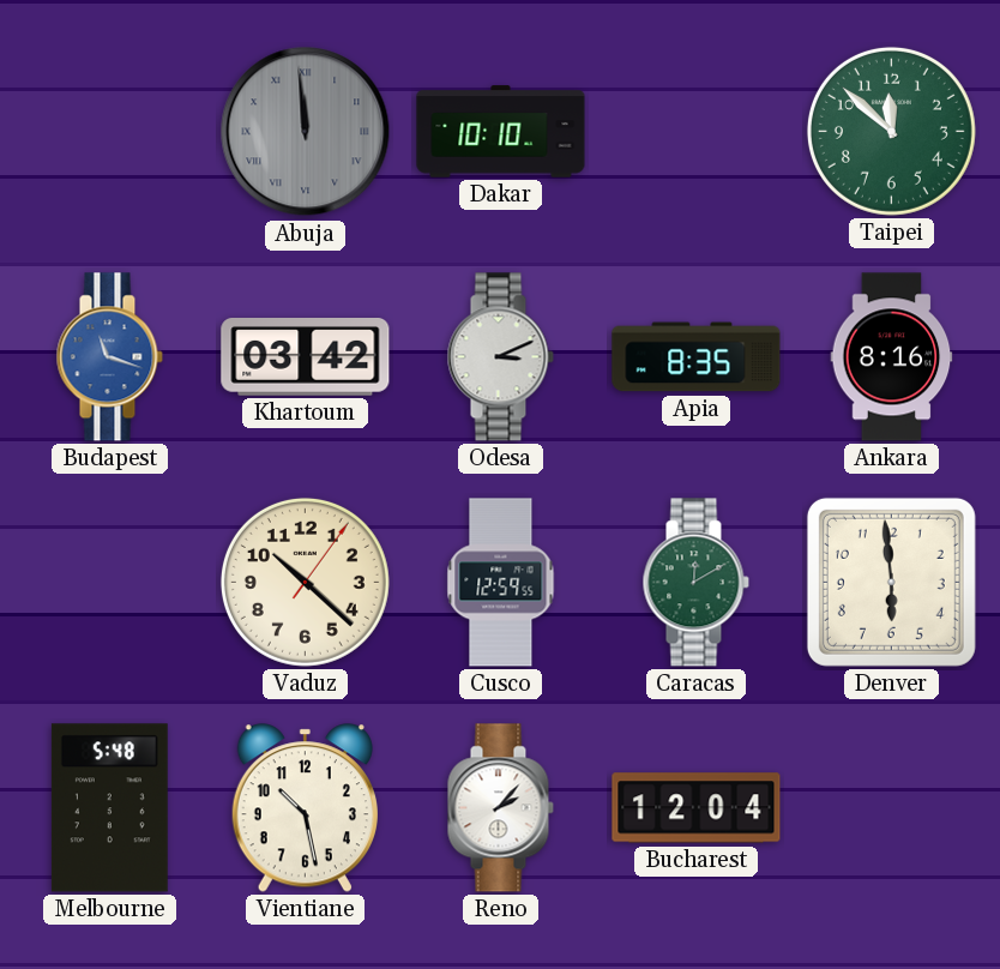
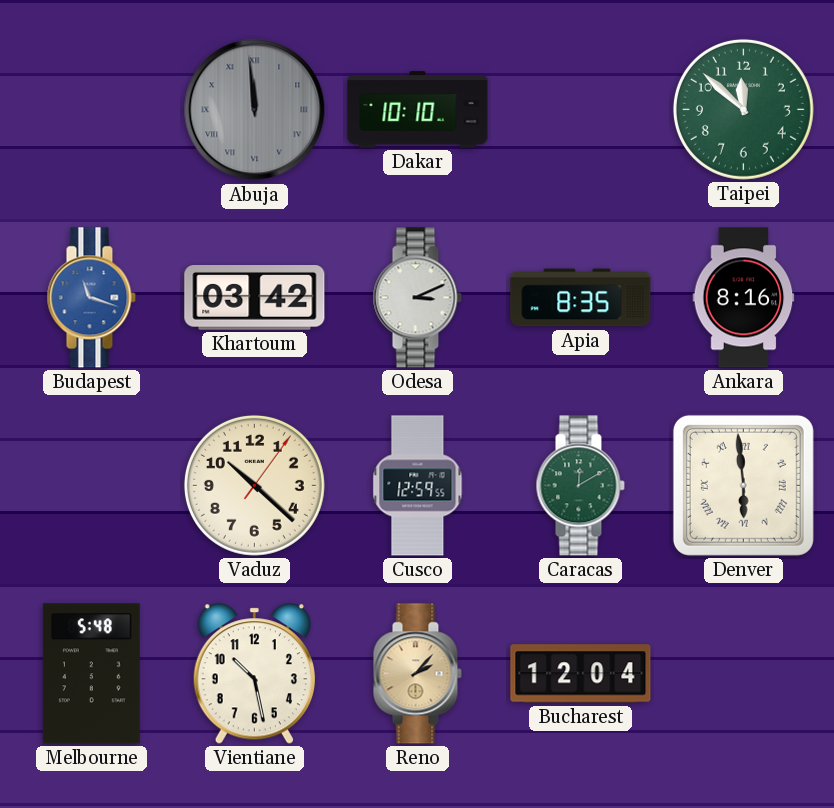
Denver numerals: Arabic -> Roman (743, 485)
Reno dial: white -> champagne (417, 674)
